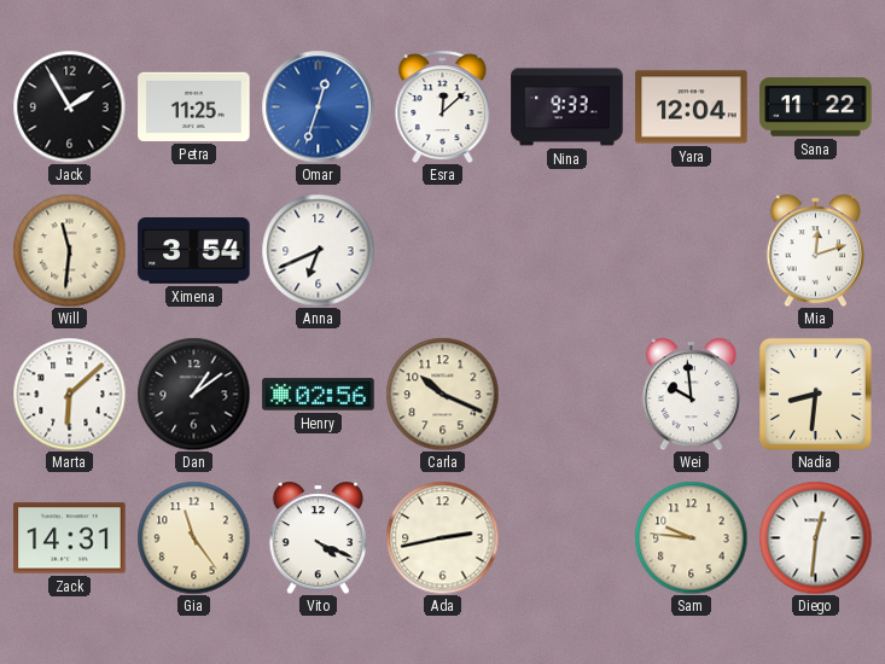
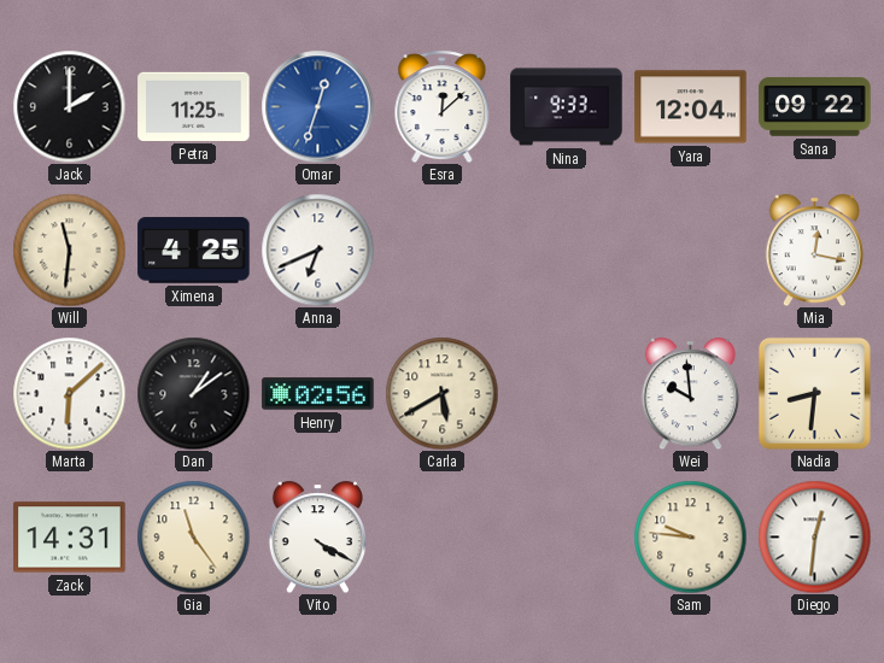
Jack: 1:55 -> 2:00 (69, 106)
Sana: 11:22 -> 09:22 (815, 107)
Ximena: 3:54 -> 4:25 (194, 251)
Mia: 12:12 -> 12:17 (814, 250)
Carla: 10:19 -> 5:40 (441, 393)
Vito: 4:19 -> 4:20 (317, 536)
Ada: 2:43 -> none (442, 537)
